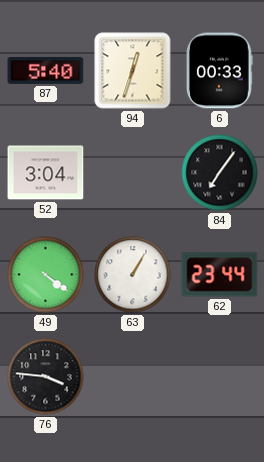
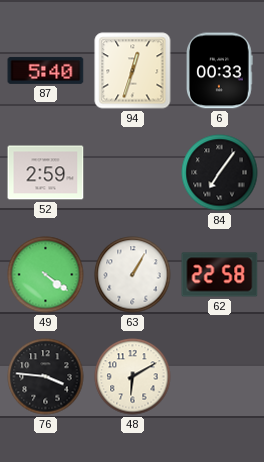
52: 3:04 -> 2:59 (46, 173)
62: 23:44 -> 22:58 (220, 275)
48: none -> 6:10 (133, 377)
